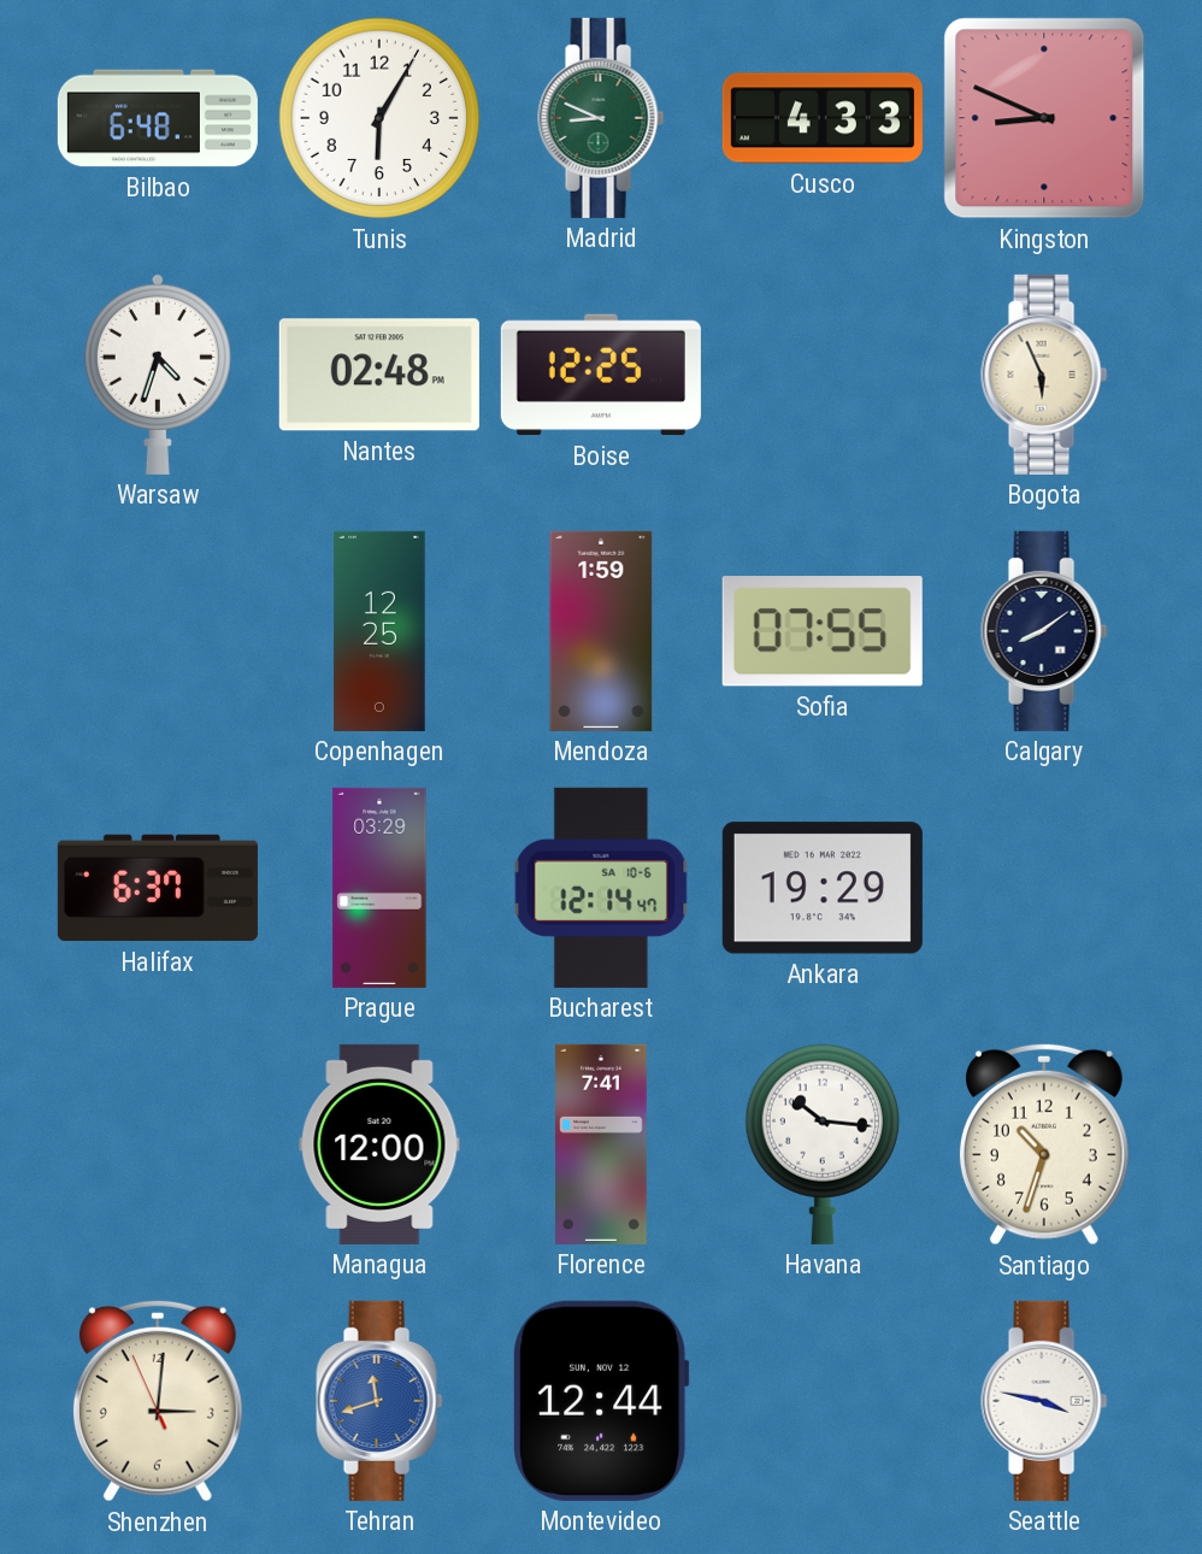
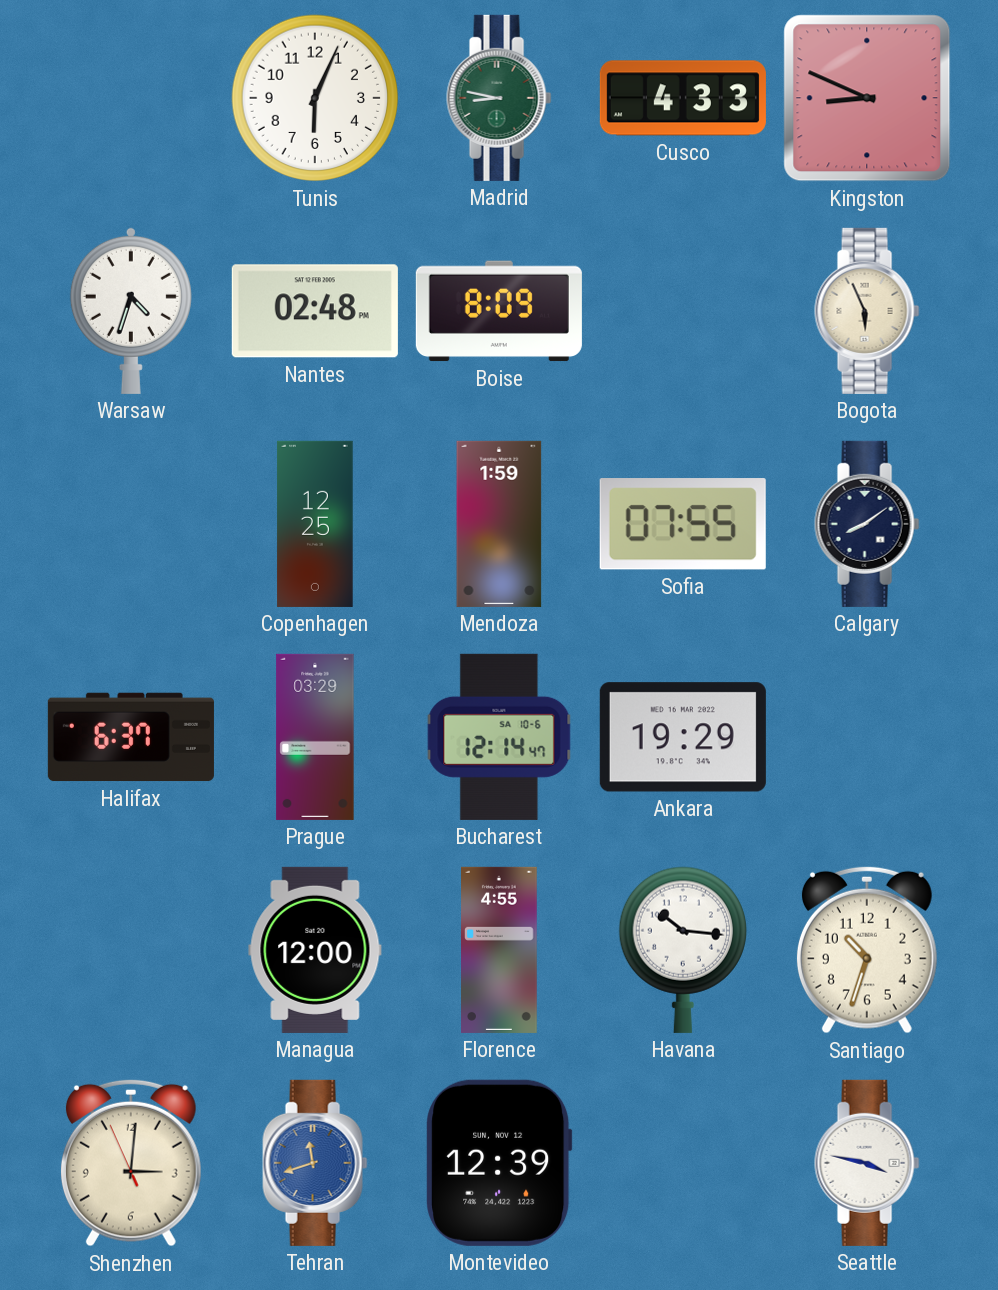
Bilbao: 6:48 -> none (158, 118)
Tunis: 6:05 -> 6:04 (315, 98)
Madrid: 8:49 -> 8:47 (499, 98)
Boise: 12:25 -> 8:09 (499, 311)
Florence: 7:41 -> 4:55 (500, 950)
Montevideo: 12:44 -> 12:39 (499, 1163)
